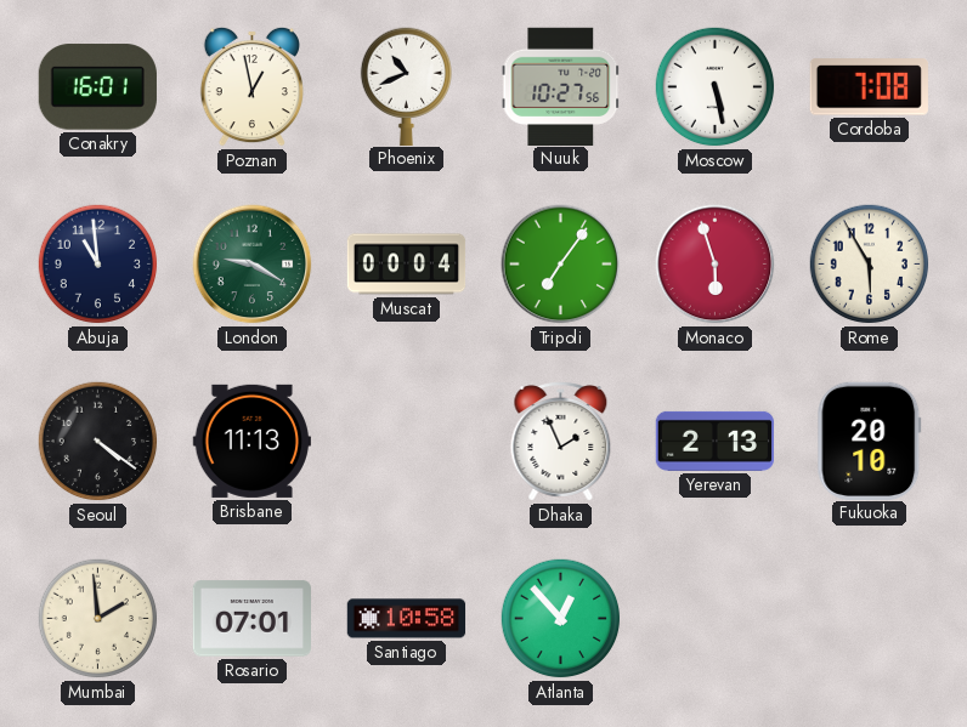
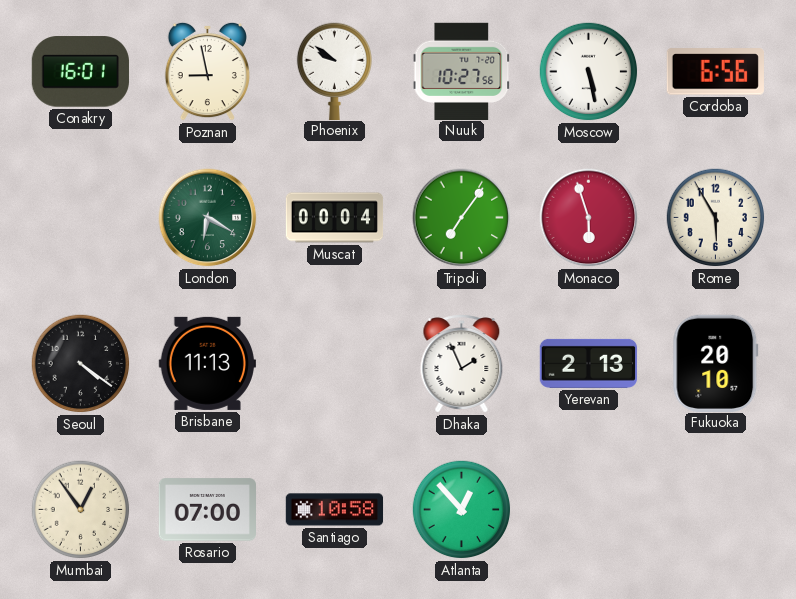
Poznan: 12:58 -> 8:58 (207, 71)
Phoenix: 10:41 -> 9:51 (334, 71)
Cordoba: 7:08 -> 6:56 (715, 72)
Abuja: 10:59 -> none (98, 265)
London: 9:20 -> 6:20 (208, 218)
Mumbai: 1:59 -> 12:54 (81, 510)
Rosario: 07:01 -> 07:00 (207, 510)
